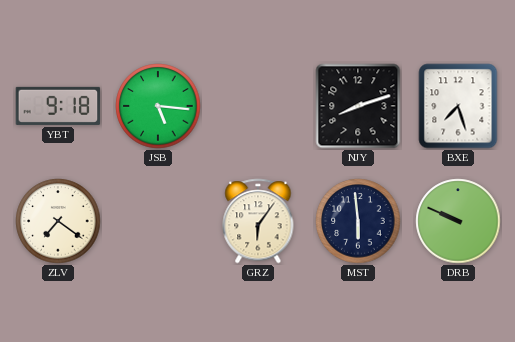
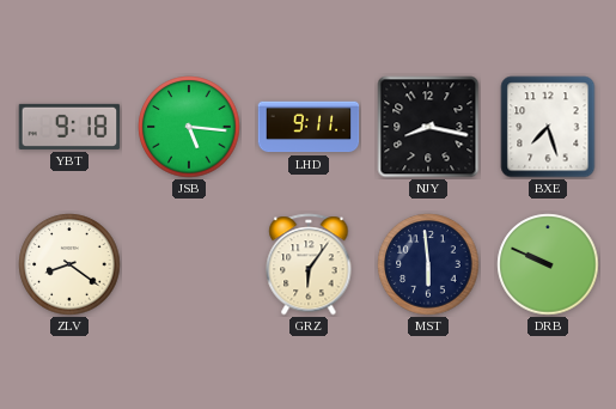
LHD: none -> 9:11 (309, 127)
NJY: 8:12 -> 8:17 (428, 127)
ZLV: 7:21 -> 8:21 (69, 264)
